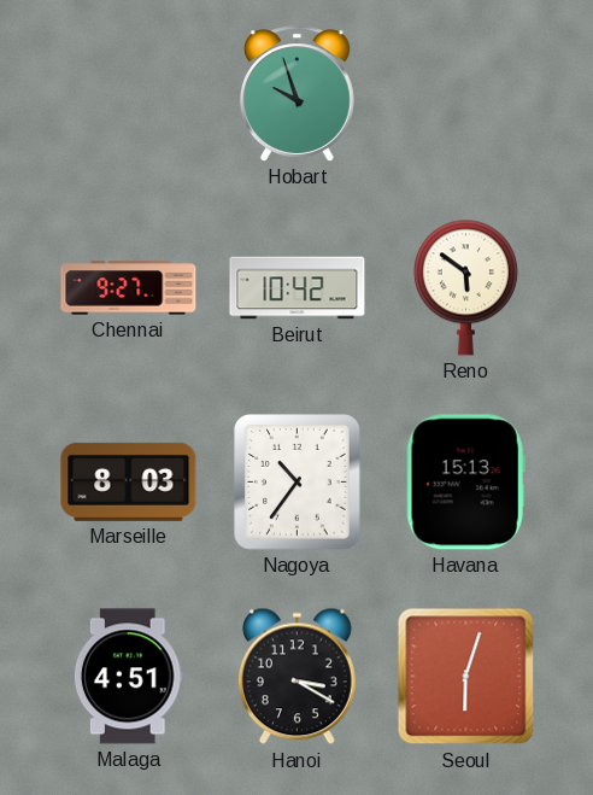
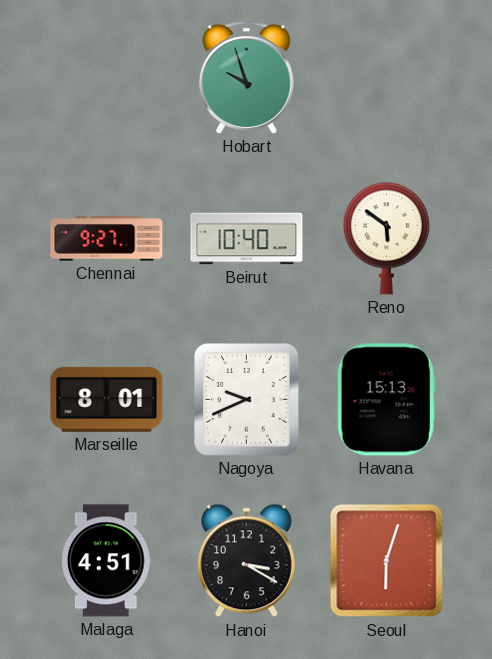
Beirut: 10:42 -> 10:40 (247, 239)
Marseille: 8:03 -> 8:01 (107, 399)
Nagoya: 10:36 -> 9:41 (247, 400)
